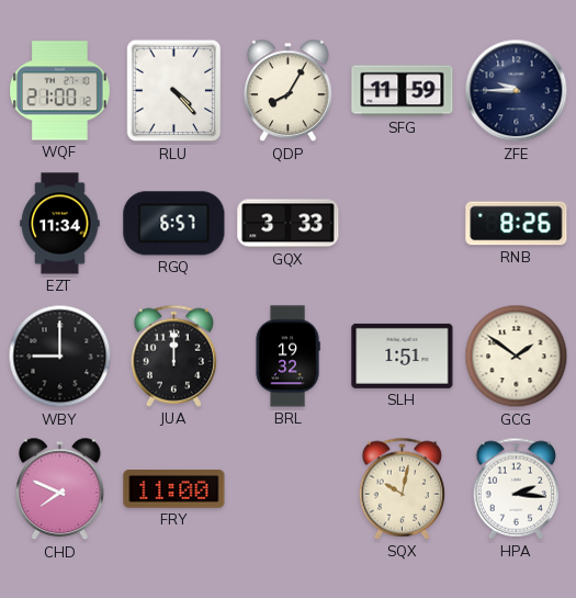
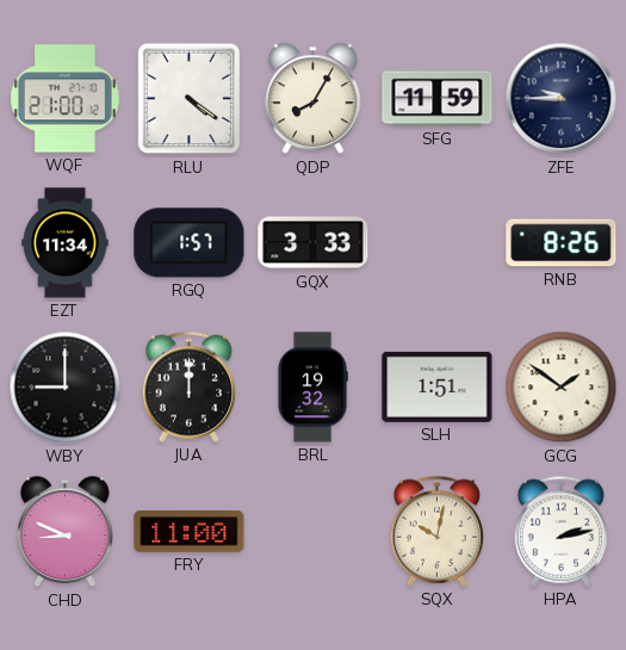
RLU: 4:23 -> 4:21 (190, 99)
RGQ: 6:57 -> 1:57 (190, 243)
CHD: 7:49 -> 8:49 (66, 532)
HPA: 2:16 -> 2:13 (560, 531)
